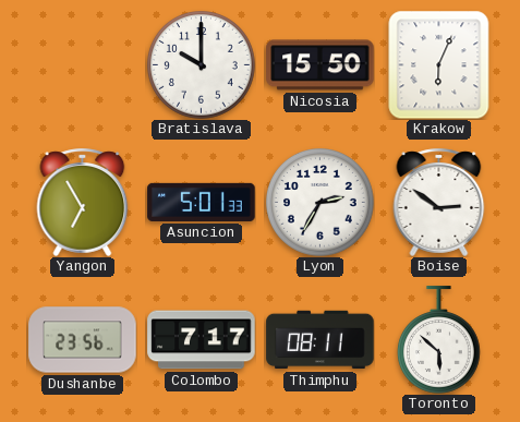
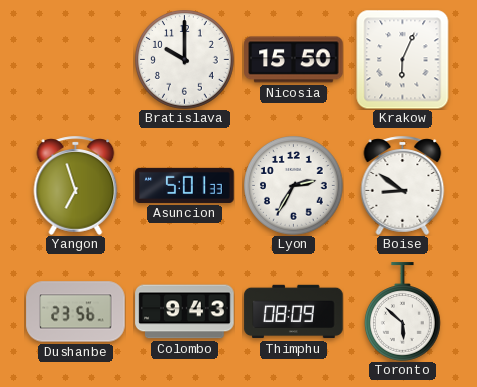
Yangon: 6:55 -> 6:57 (76, 185)
Boise: 2:51 -> 8:51 (403, 185)
Colombo: 7:17 -> 9:43 (185, 312)
Thimphu: 08:11 -> 08:09 (294, 312)
